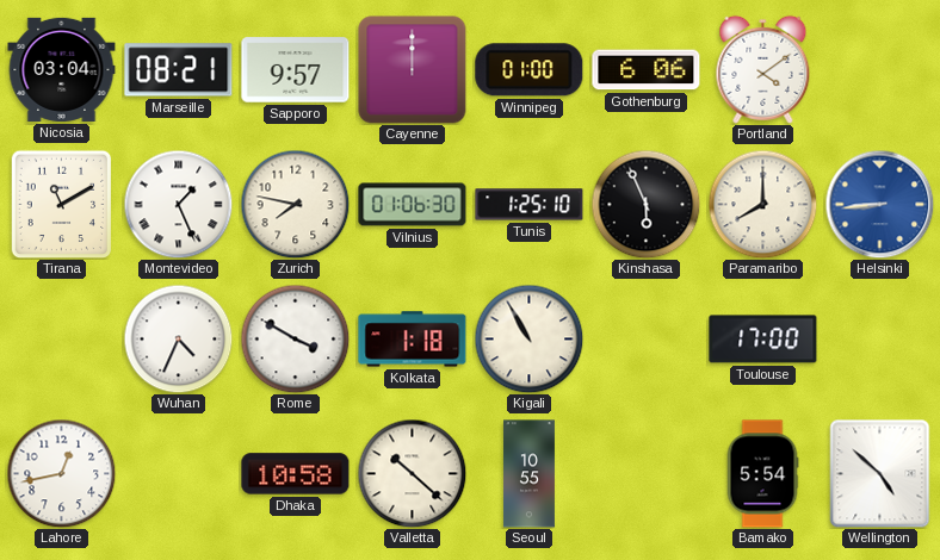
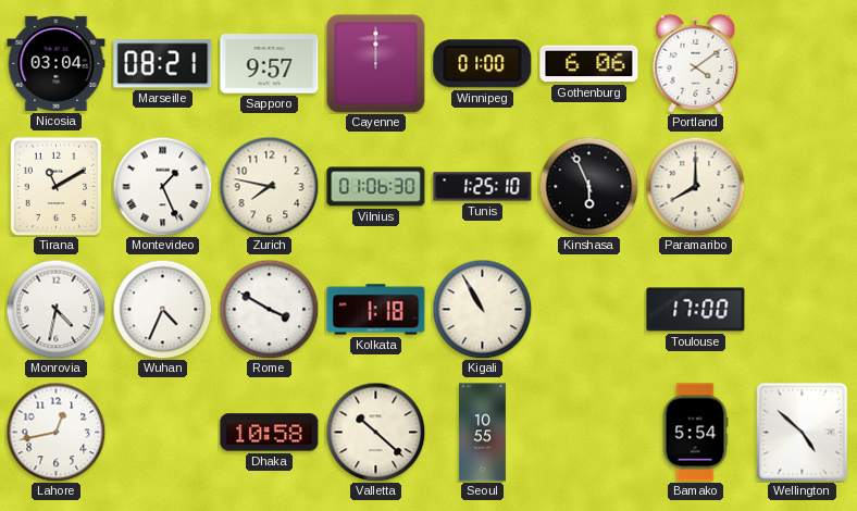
Helsinki: 8:44 -> none (879, 204)
Monrovia: none -> 4:32 (55, 309)
